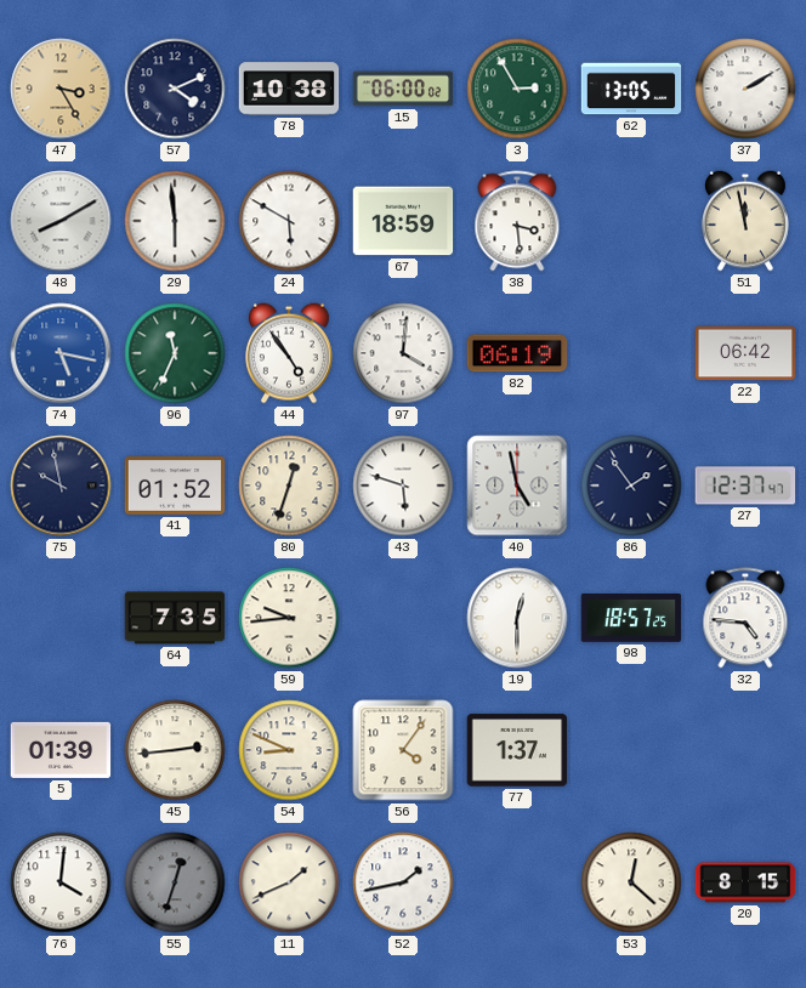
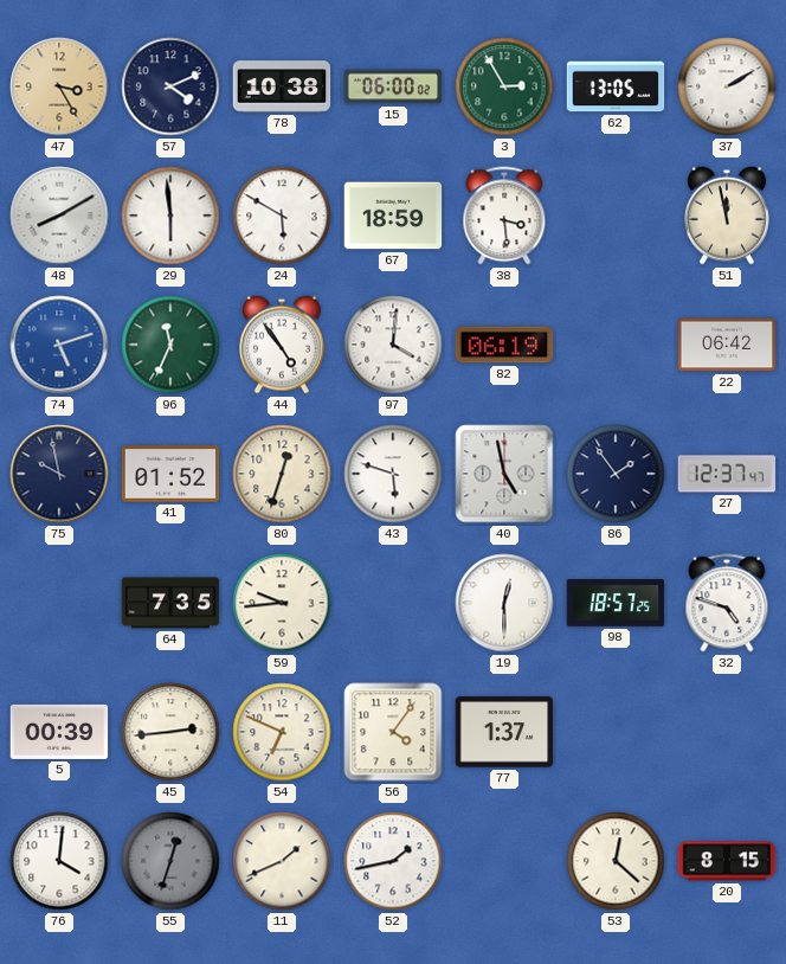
74: 5:17 -> 5:12 (59, 345)
32: 4:46 -> 4:48 (727, 603)
5: 01:39 -> 00:39 (59, 732)
54: 8:49 -> 6:49 (282, 732)
